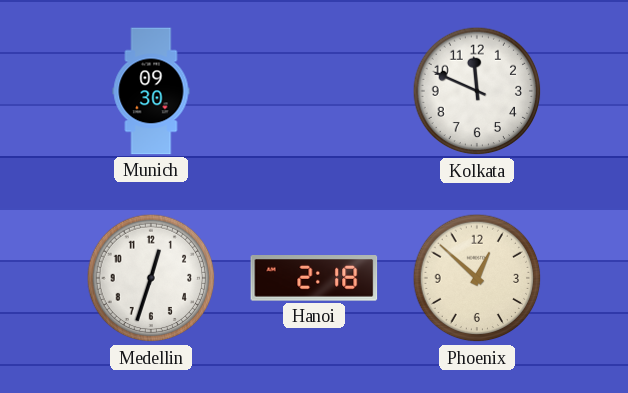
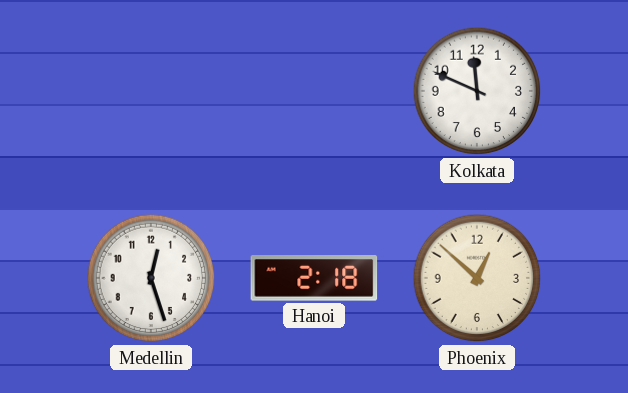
Munich: 09:30 -> none (151, 91)
Medellin: 12:33 -> 12:27 (151, 278)
